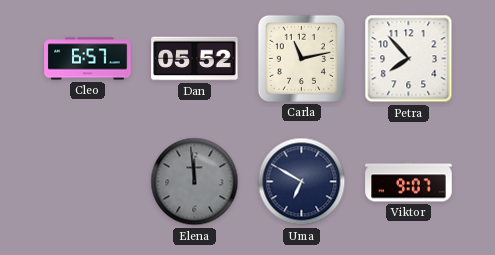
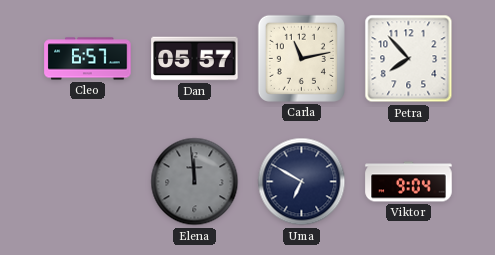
Dan: 05:52 -> 05:57 (195, 59)
Viktor: 9:07 -> 9:04 (409, 182)
